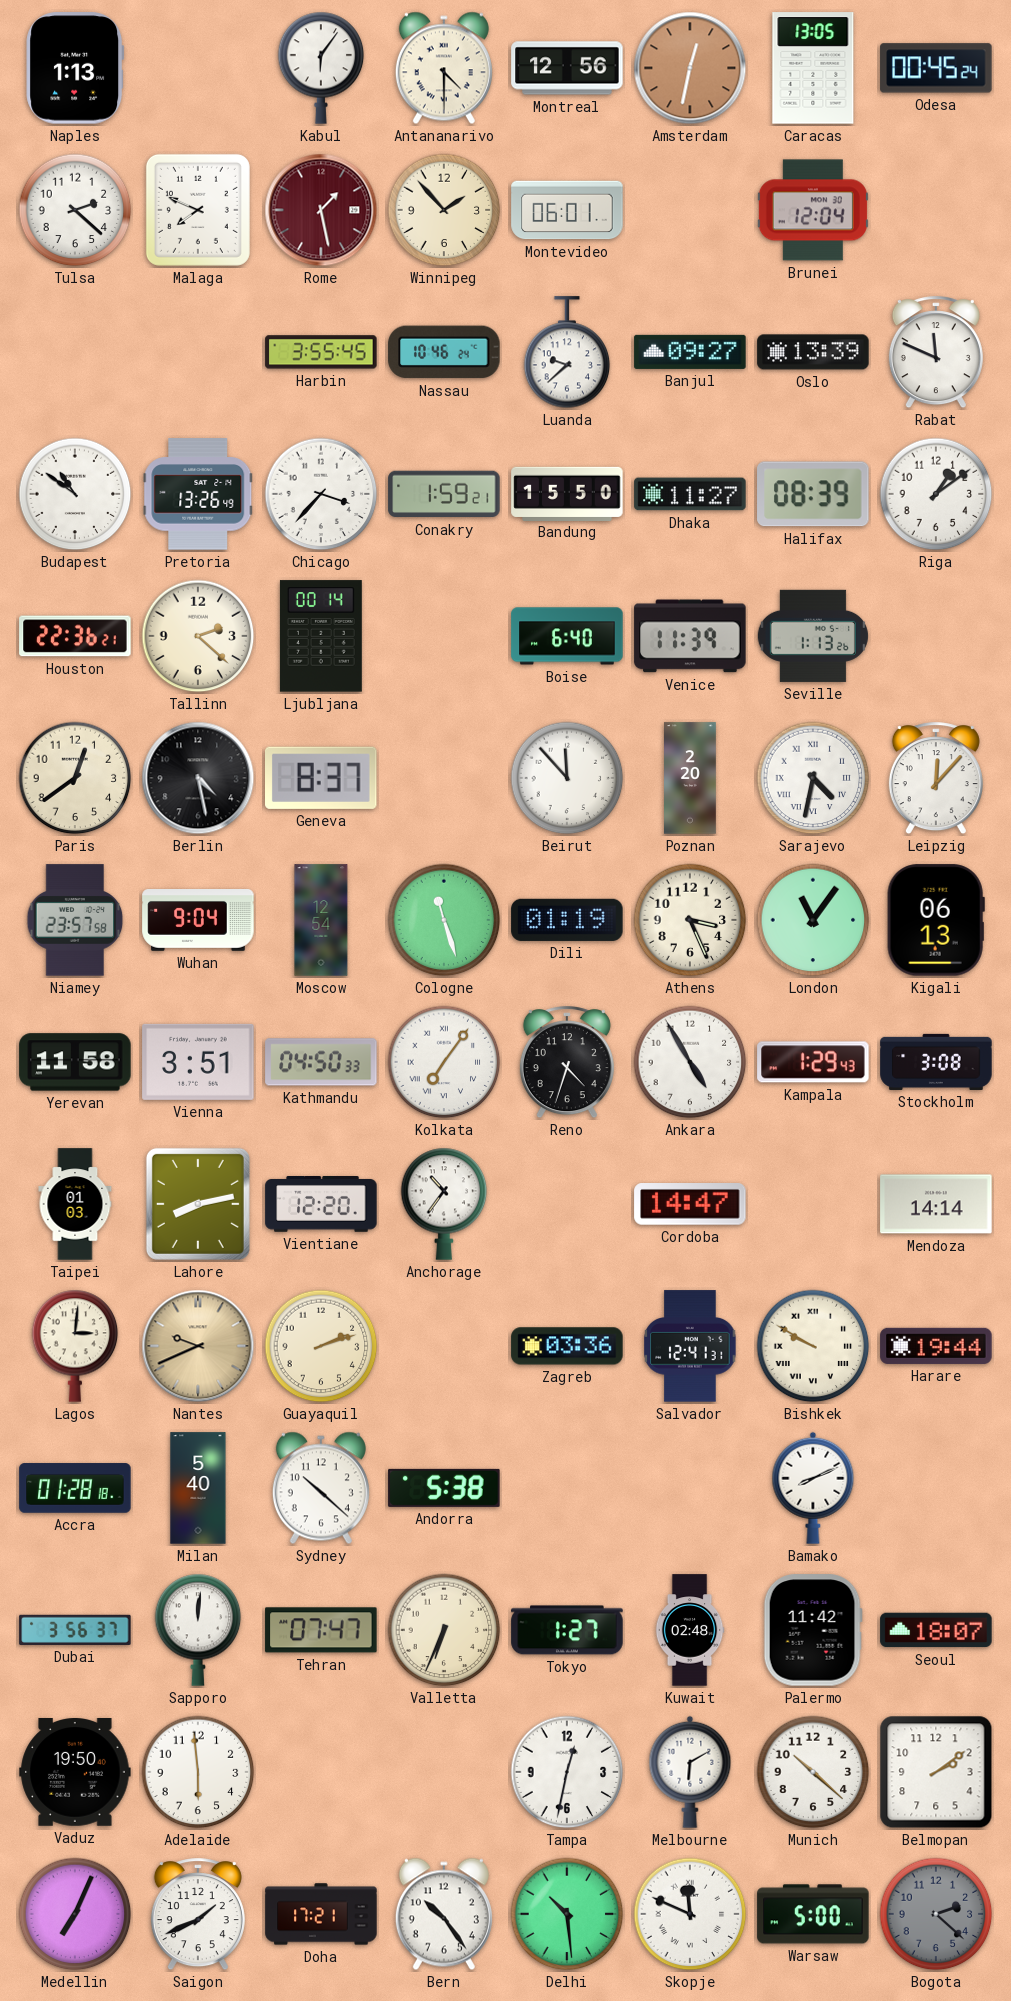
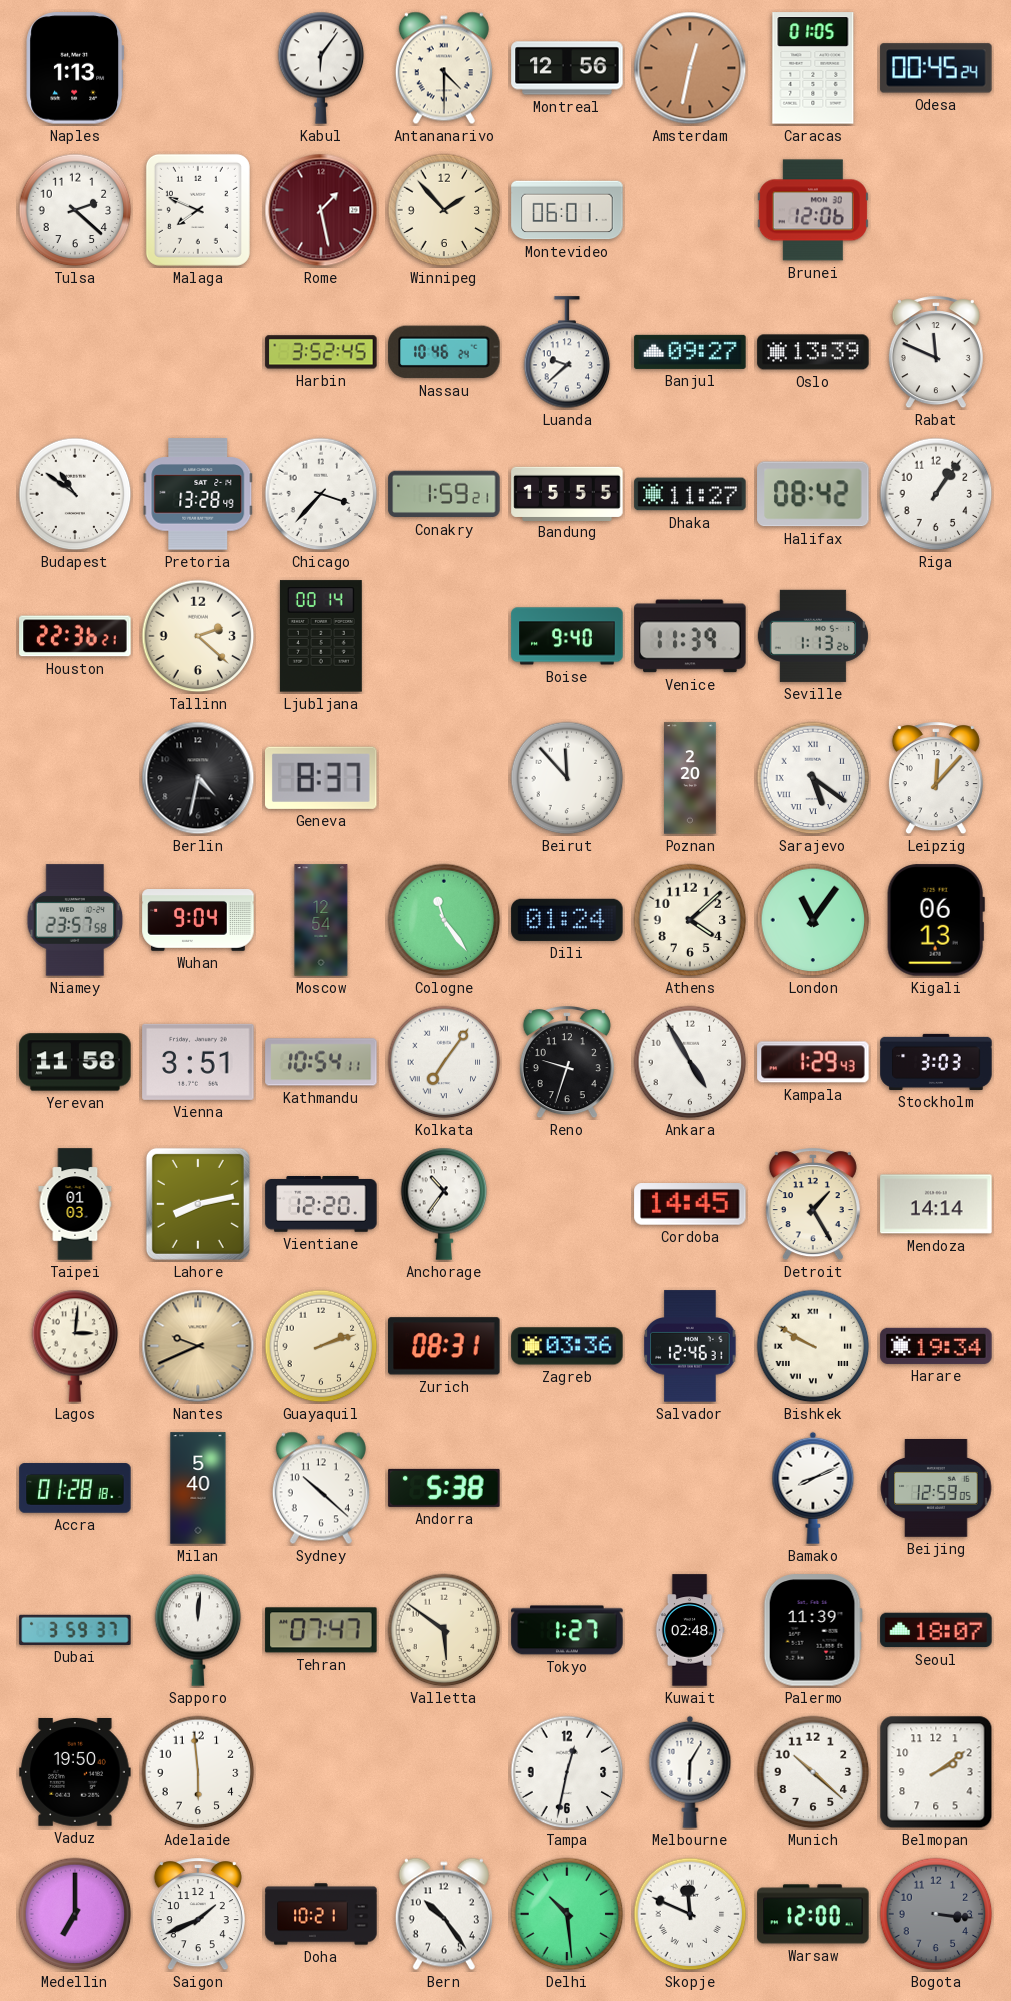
Caracas: 13:05 -> 01:05 (813, 68)
Brunei: 12:04 -> 12:06 (813, 210)
Harbin: 3:55 -> 3:52 (321, 352)
Pretoria: 13:26 -> 13:28 (198, 494)
Bandung: 15:50 -> 15:55 (567, 493)
Halifax: 08:39 -> 08:42 (813, 494)
Riga: 1:09 -> 1:06 (936, 494)
Boise: 6:40 -> 9:40 (567, 636)
Paris: 12:39 -> none (75, 778)
Berlin: 4:28 -> 4:32 (198, 778)
Sarajevo: 4:32 -> 5:21 (813, 778)
Cologne: 11:27 -> 11:24 (444, 920)
Dili: 01:19 -> 01:24 (567, 920)
Athens: 3:26 -> 4:08 (690, 920)
Kathmandu: 04:50 -> 10:54 (321, 1062)
Reno: 4:33 -> 9:33 (567, 1063)
Stockholm: 3:08 -> 3:03 (936, 1062)
Cordoba: 14:47 -> 14:45 (690, 1204)
Detroit: none -> 1:25 (813, 1205)
Zurich: none -> 08:31 (444, 1346)
Salvador: 12:41 -> 12:46 (690, 1346)
Harare: 19:44 -> 19:34 (936, 1346)
Beijing: none -> 12:59 (936, 1489)
Dubai: 3:56 -> 3:59 (75, 1630)
Valletta: 6:34 -> 5:51 (444, 1630)
Palermo: 11:42 -> 11:39 (813, 1630)
Melbourne: 6:10 -> 6:05 (690, 1772)
Medellin: 7:04 -> 7:00 (75, 1914)
Doha: 17:21 -> 10:21 (321, 1914)
Warsaw: 5:00 -> 12:00 (813, 1914)
Bogota: 2:22 -> 3:16 (936, 1914)
